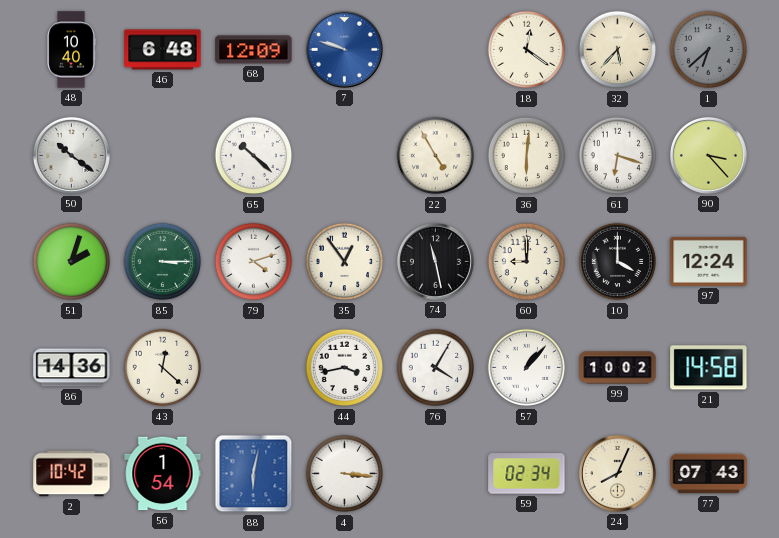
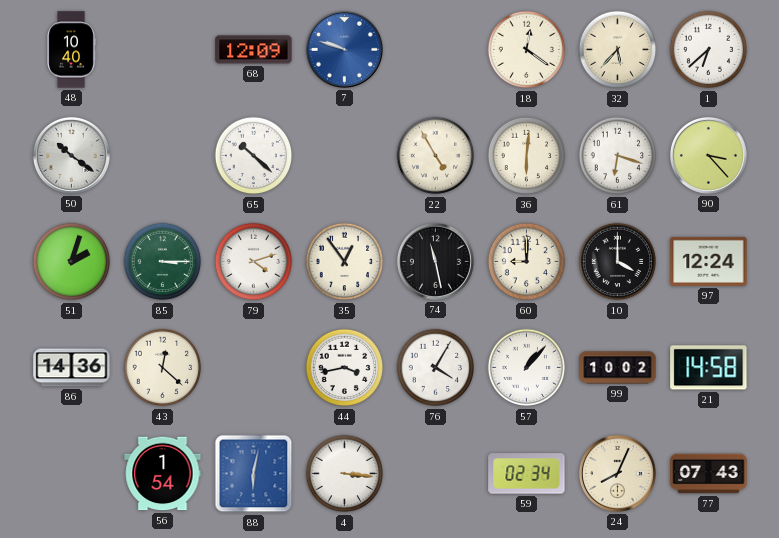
46: 6:48 -> none (163, 50)
1 dial: grey -> white (709, 50)
2: 10:42 -> none (72, 474)
